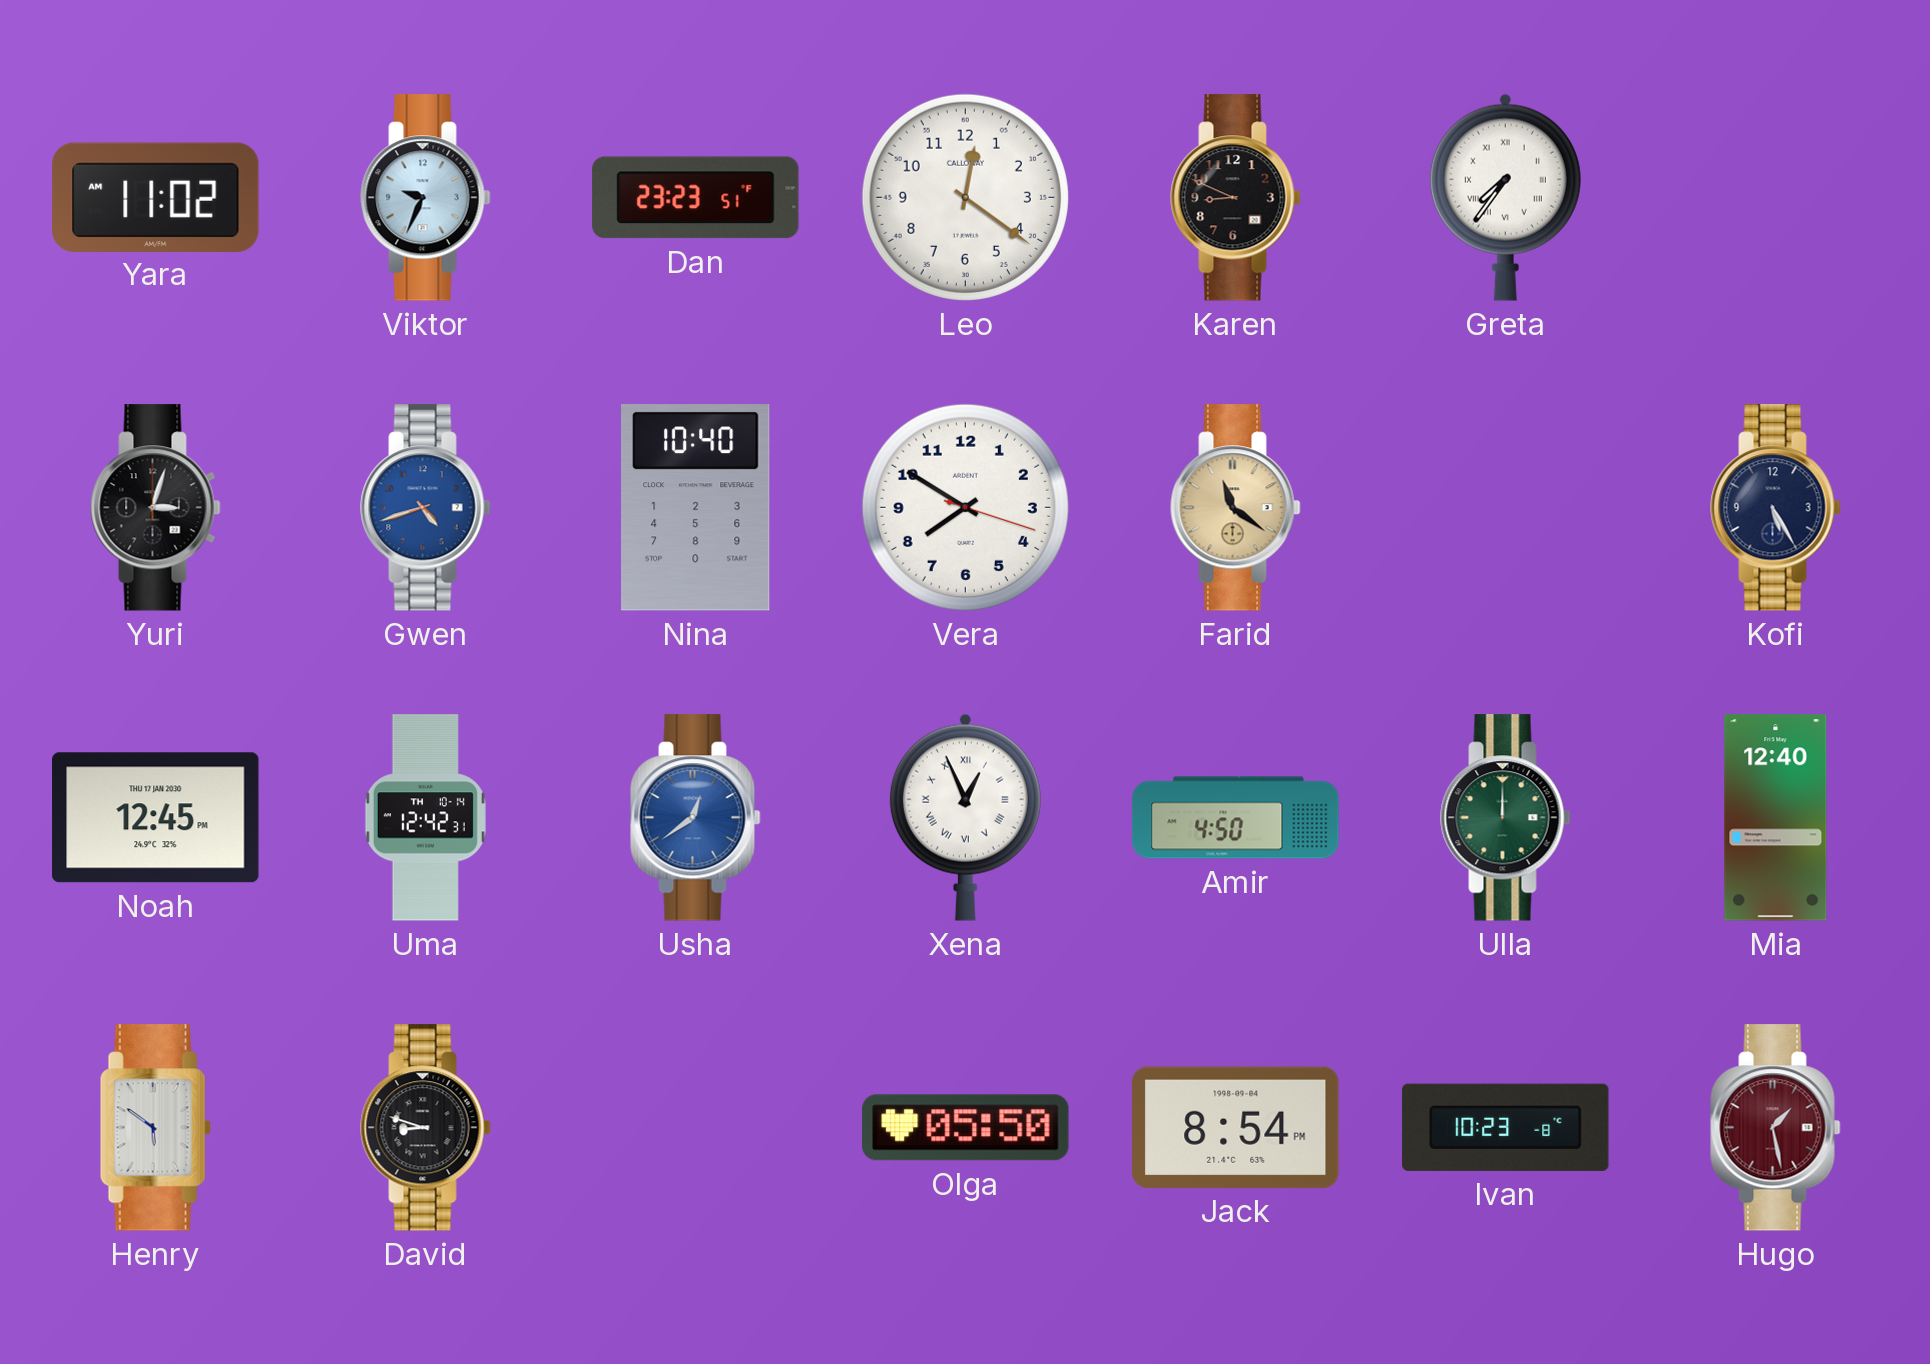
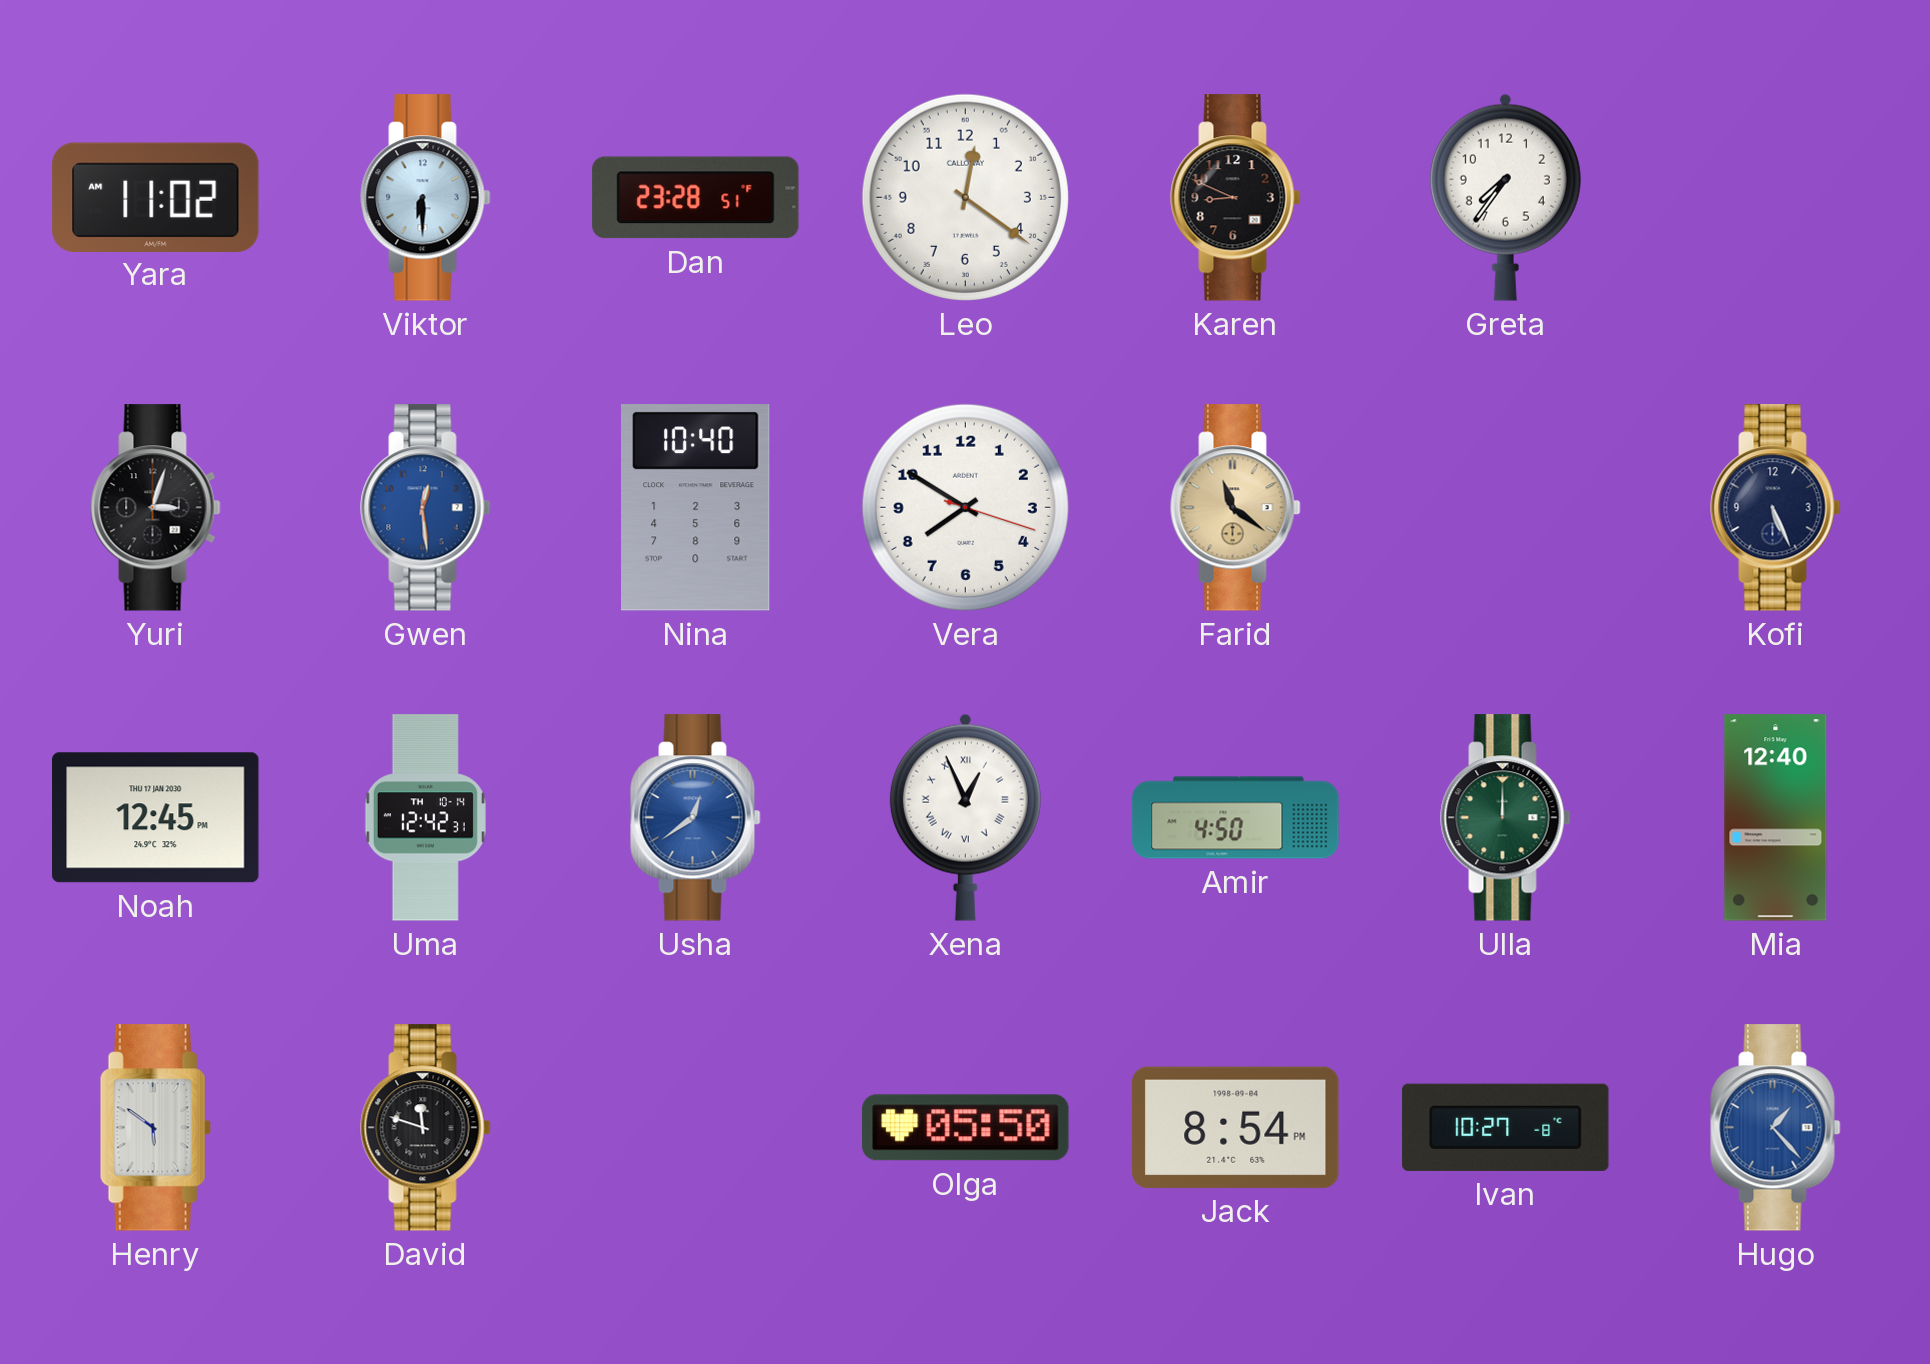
Viktor: 9:34 -> 6:30 (426, 198)
Dan: 23:23 -> 23:28 (696, 198)
Greta numerals: Roman -> Arabic (1505, 197)
Gwen: 4:42 -> 12:29 (426, 508)
Kofi: 5:25 -> 5:26 (1776, 508)
David: 8:48 -> 11:48 (426, 1128)
Ivan: 10:23 -> 10:27 (1506, 1127)
Hugo: 1:28 -> 1:23 (1776, 1128)
Hugo dial: burgundy -> blue (1776, 1128)
